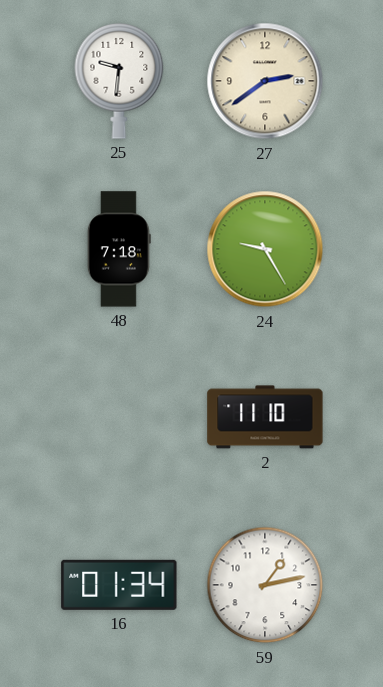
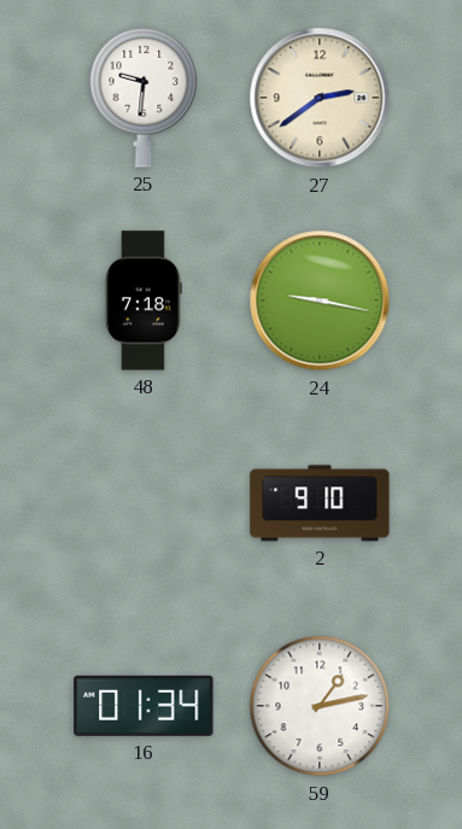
24: 9:25 -> 9:17 (320, 300)
2: 11:10 -> 9:10 (320, 503)
